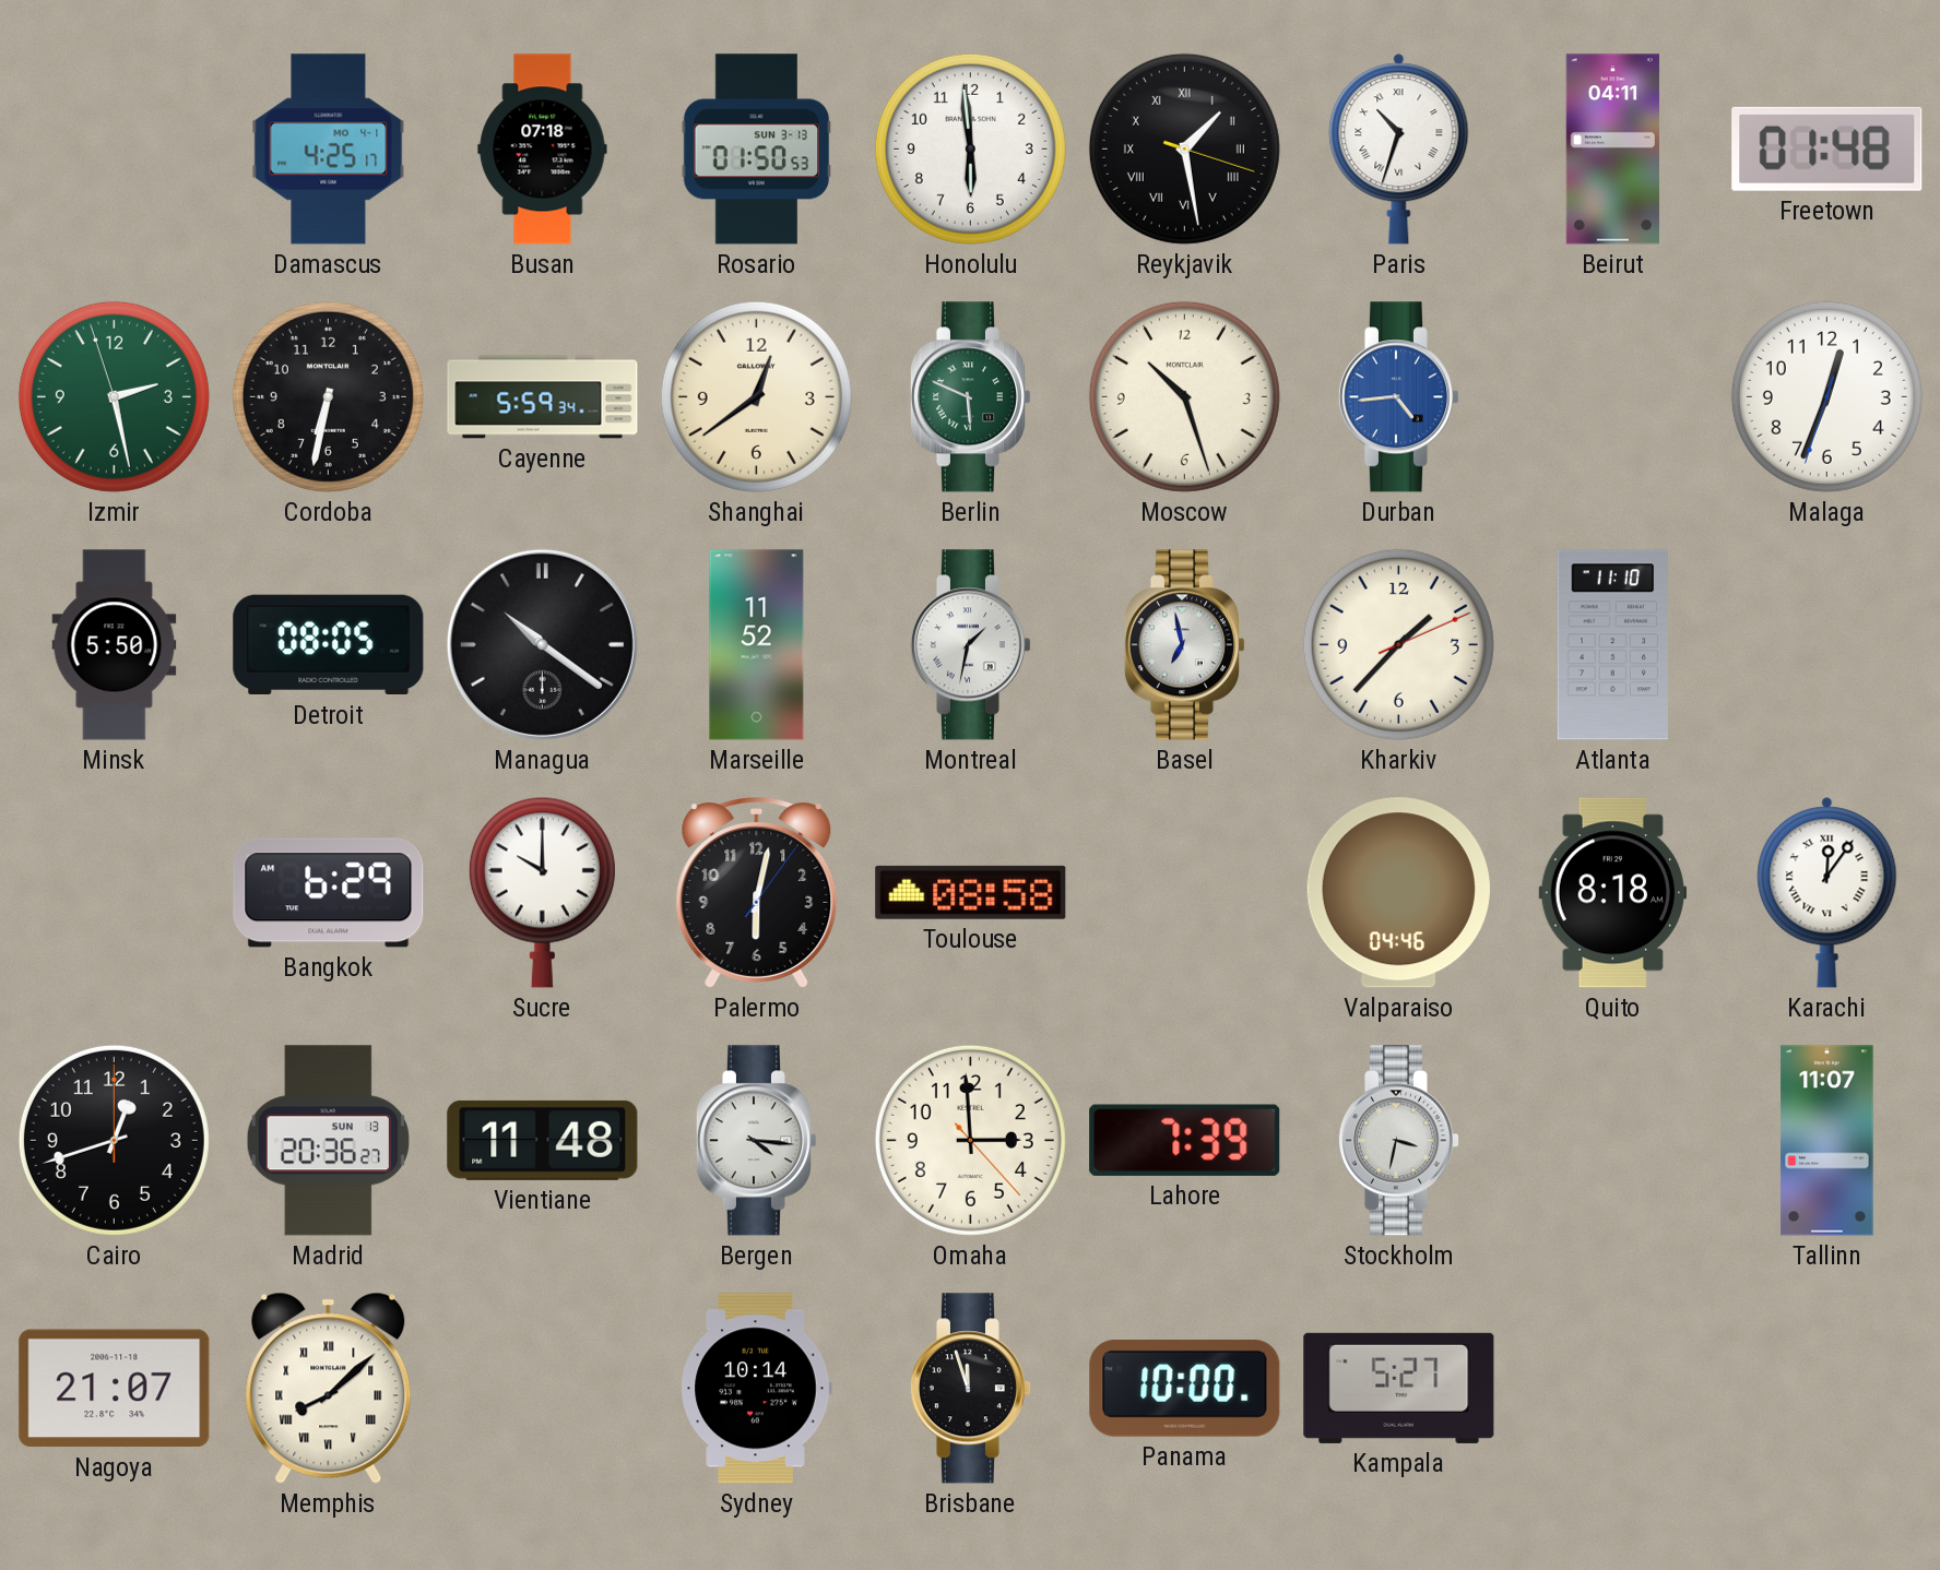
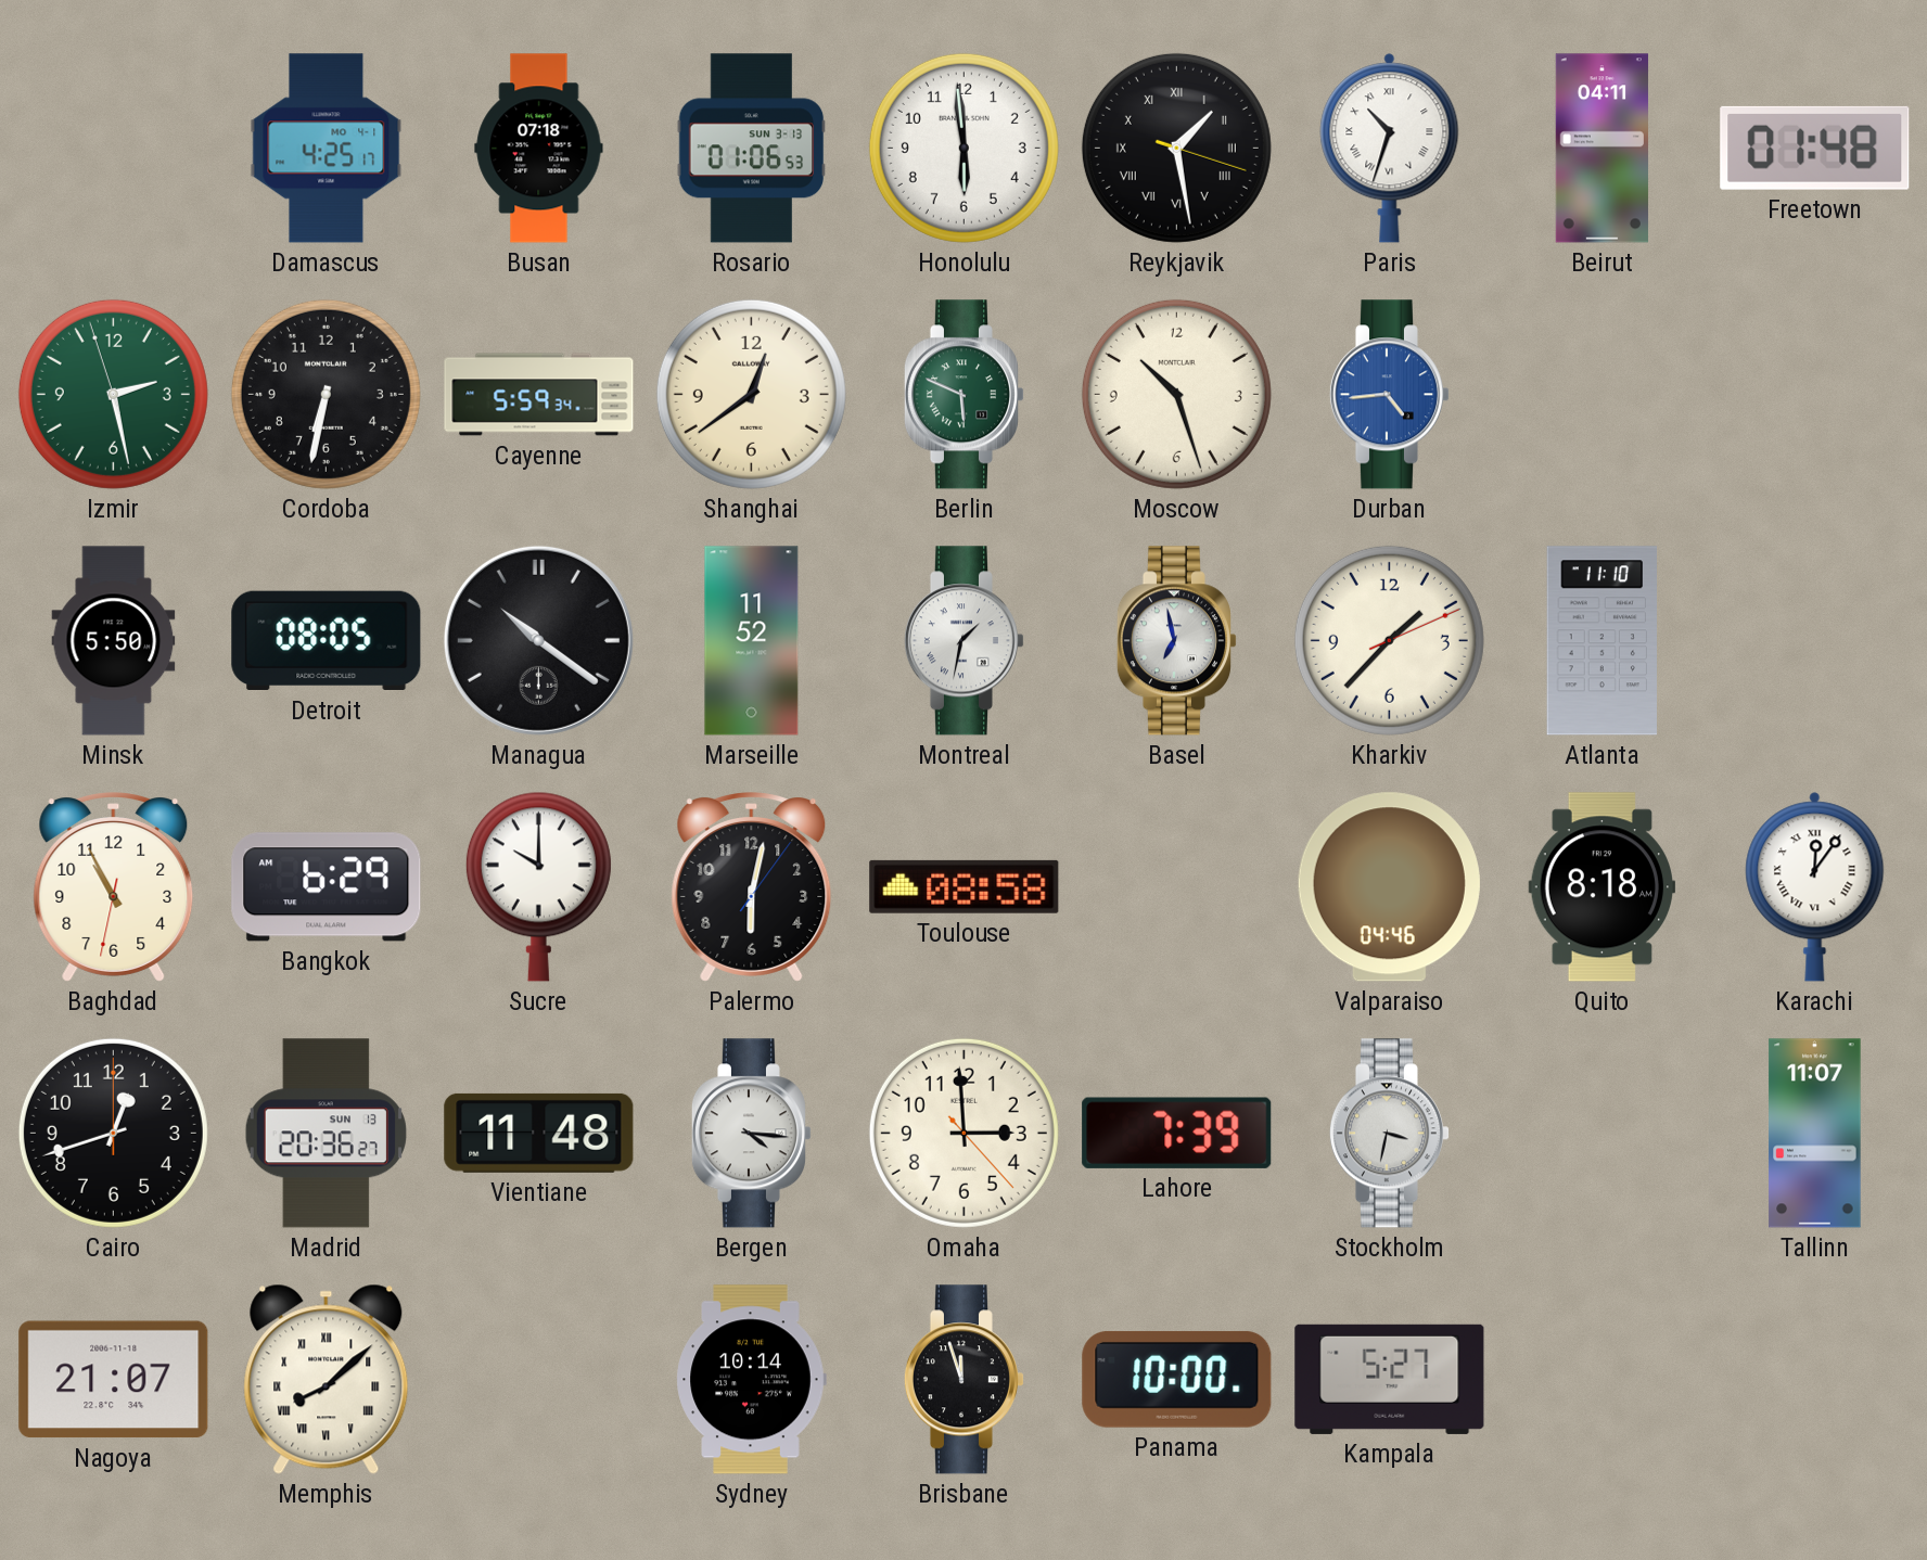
Rosario: 01:50 -> 01:06 (752, 149)
Malaga: 12:33 -> none (1826, 396)
Baghdad: none -> 10:55 (114, 887)
